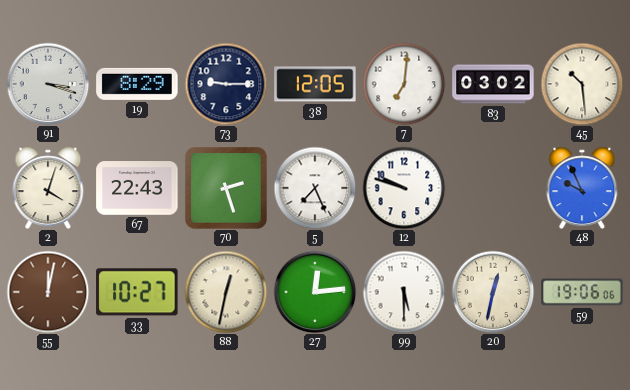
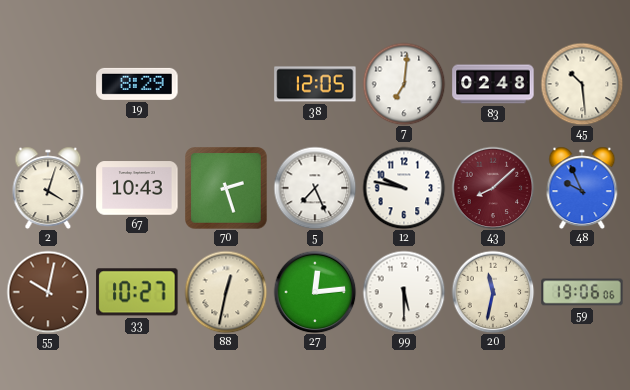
91: 3:18 -> none (48, 84)
73: 9:15 -> none (226, 84)
83: 03:02 -> 02:48 (493, 84)
67: 22:43 -> 10:43 (137, 188)
12: 9:48 -> 9:47 (404, 188)
43: none -> 8:08 (493, 188)
55: 12:02 -> 10:02 (48, 292)
20: 12:32 -> 11:32 (493, 292)
